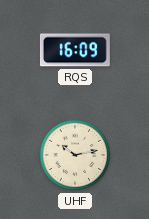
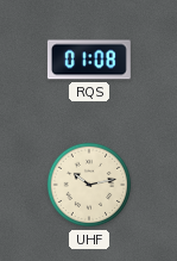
RQS: 16:09 -> 01:08 (89, 60)
